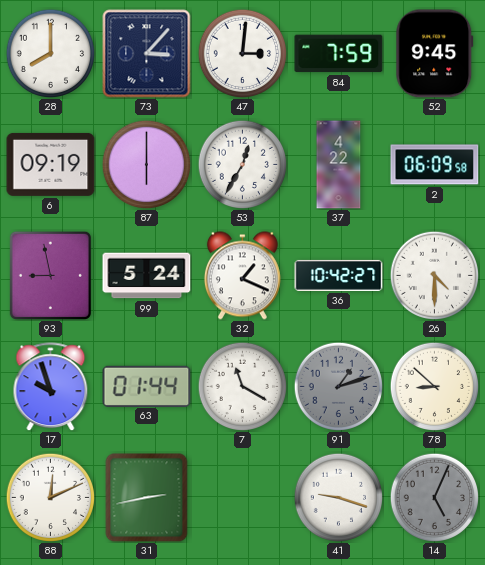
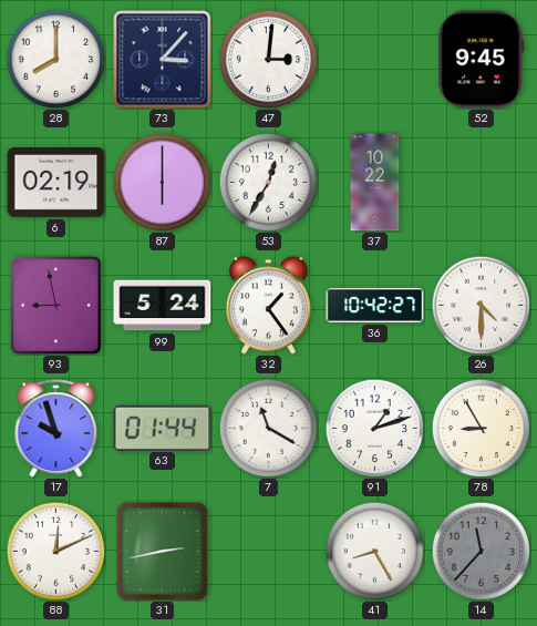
84: 7:59 -> none (339, 54)
6: 09:19 -> 02:19 (56, 182)
37: 4:22 -> 10:22 (375, 183)
2: 06:09 -> none (435, 165)
32: 1:19 -> 1:24 (268, 306)
91 dial: grey -> white (374, 428)
78: 8:52 -> 8:55 (481, 428)
41: 9:18 -> 8:25 (374, 551)
14: 5:04 -> 11:37 (481, 551)
